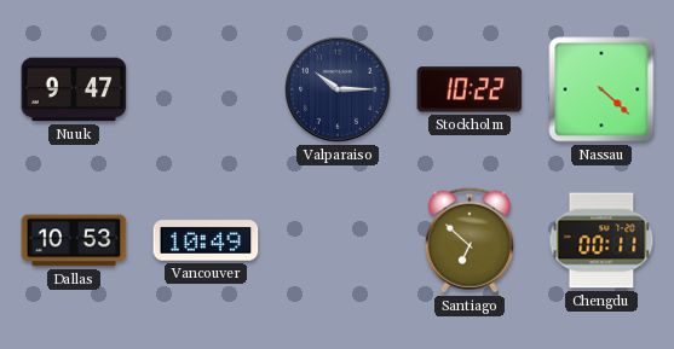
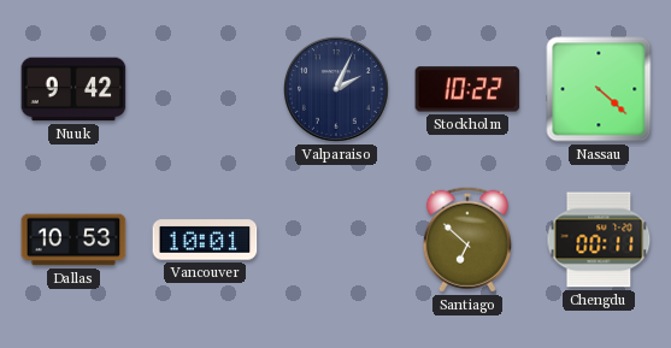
Nuuk: 9:47 -> 9:42 (73, 89)
Valparaiso: 10:15 -> 2:04 (337, 90)
Vancouver: 10:49 -> 10:01 (205, 240)
